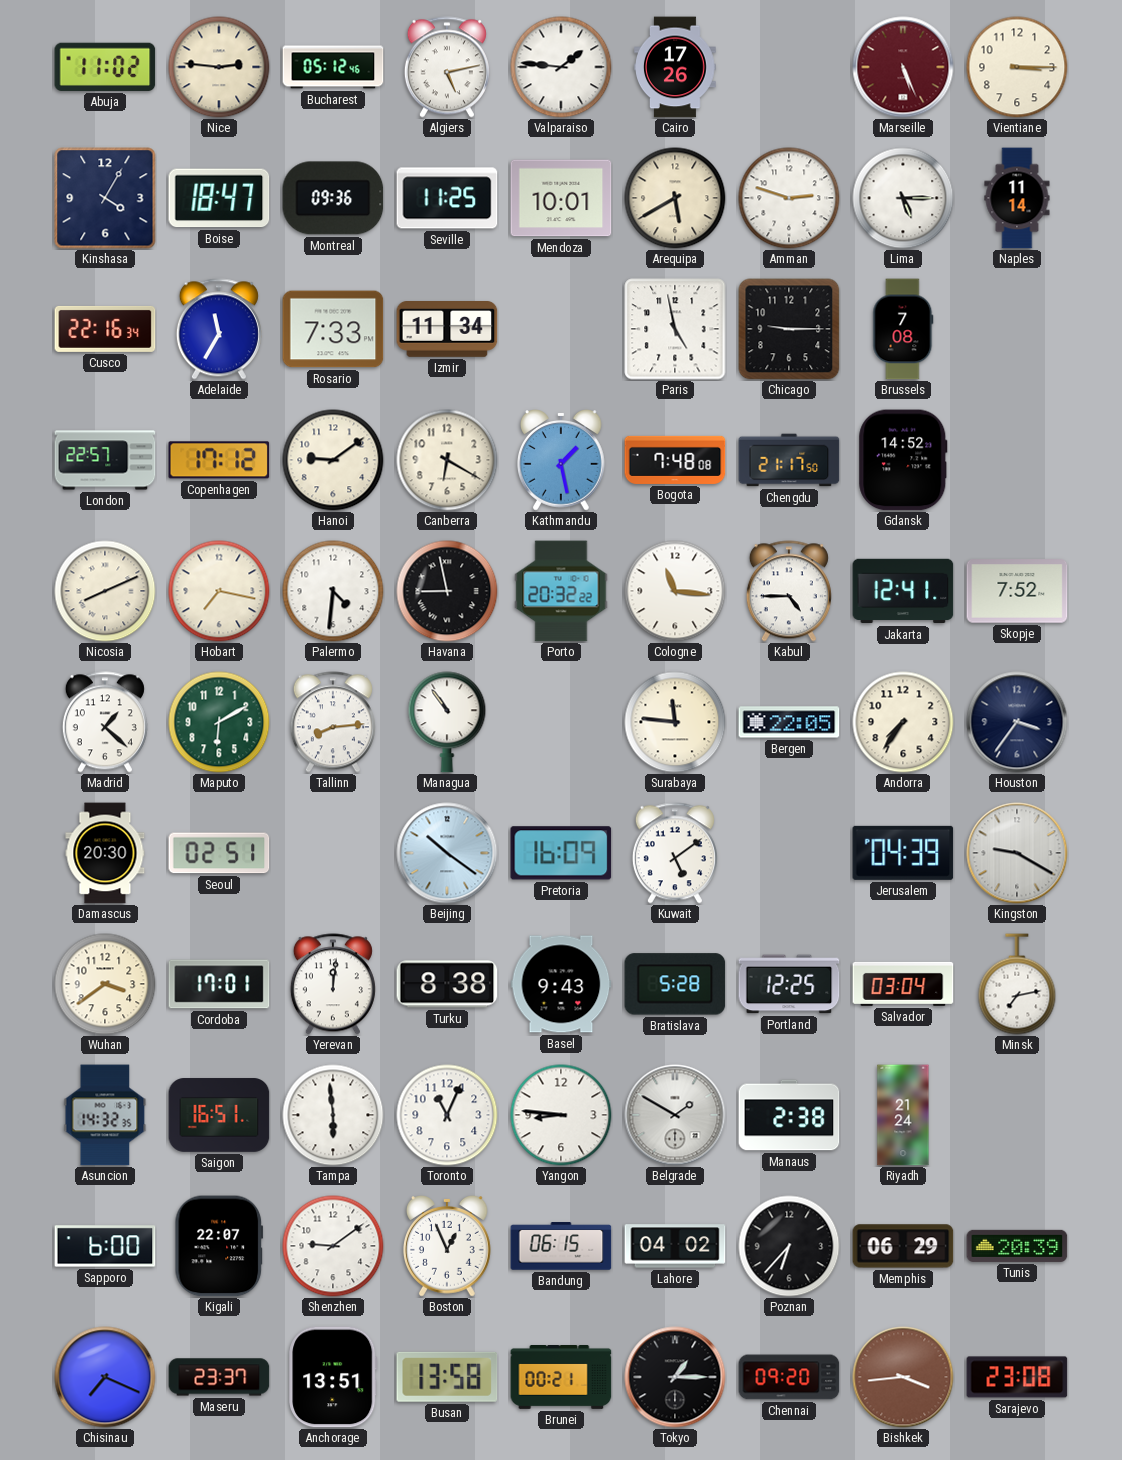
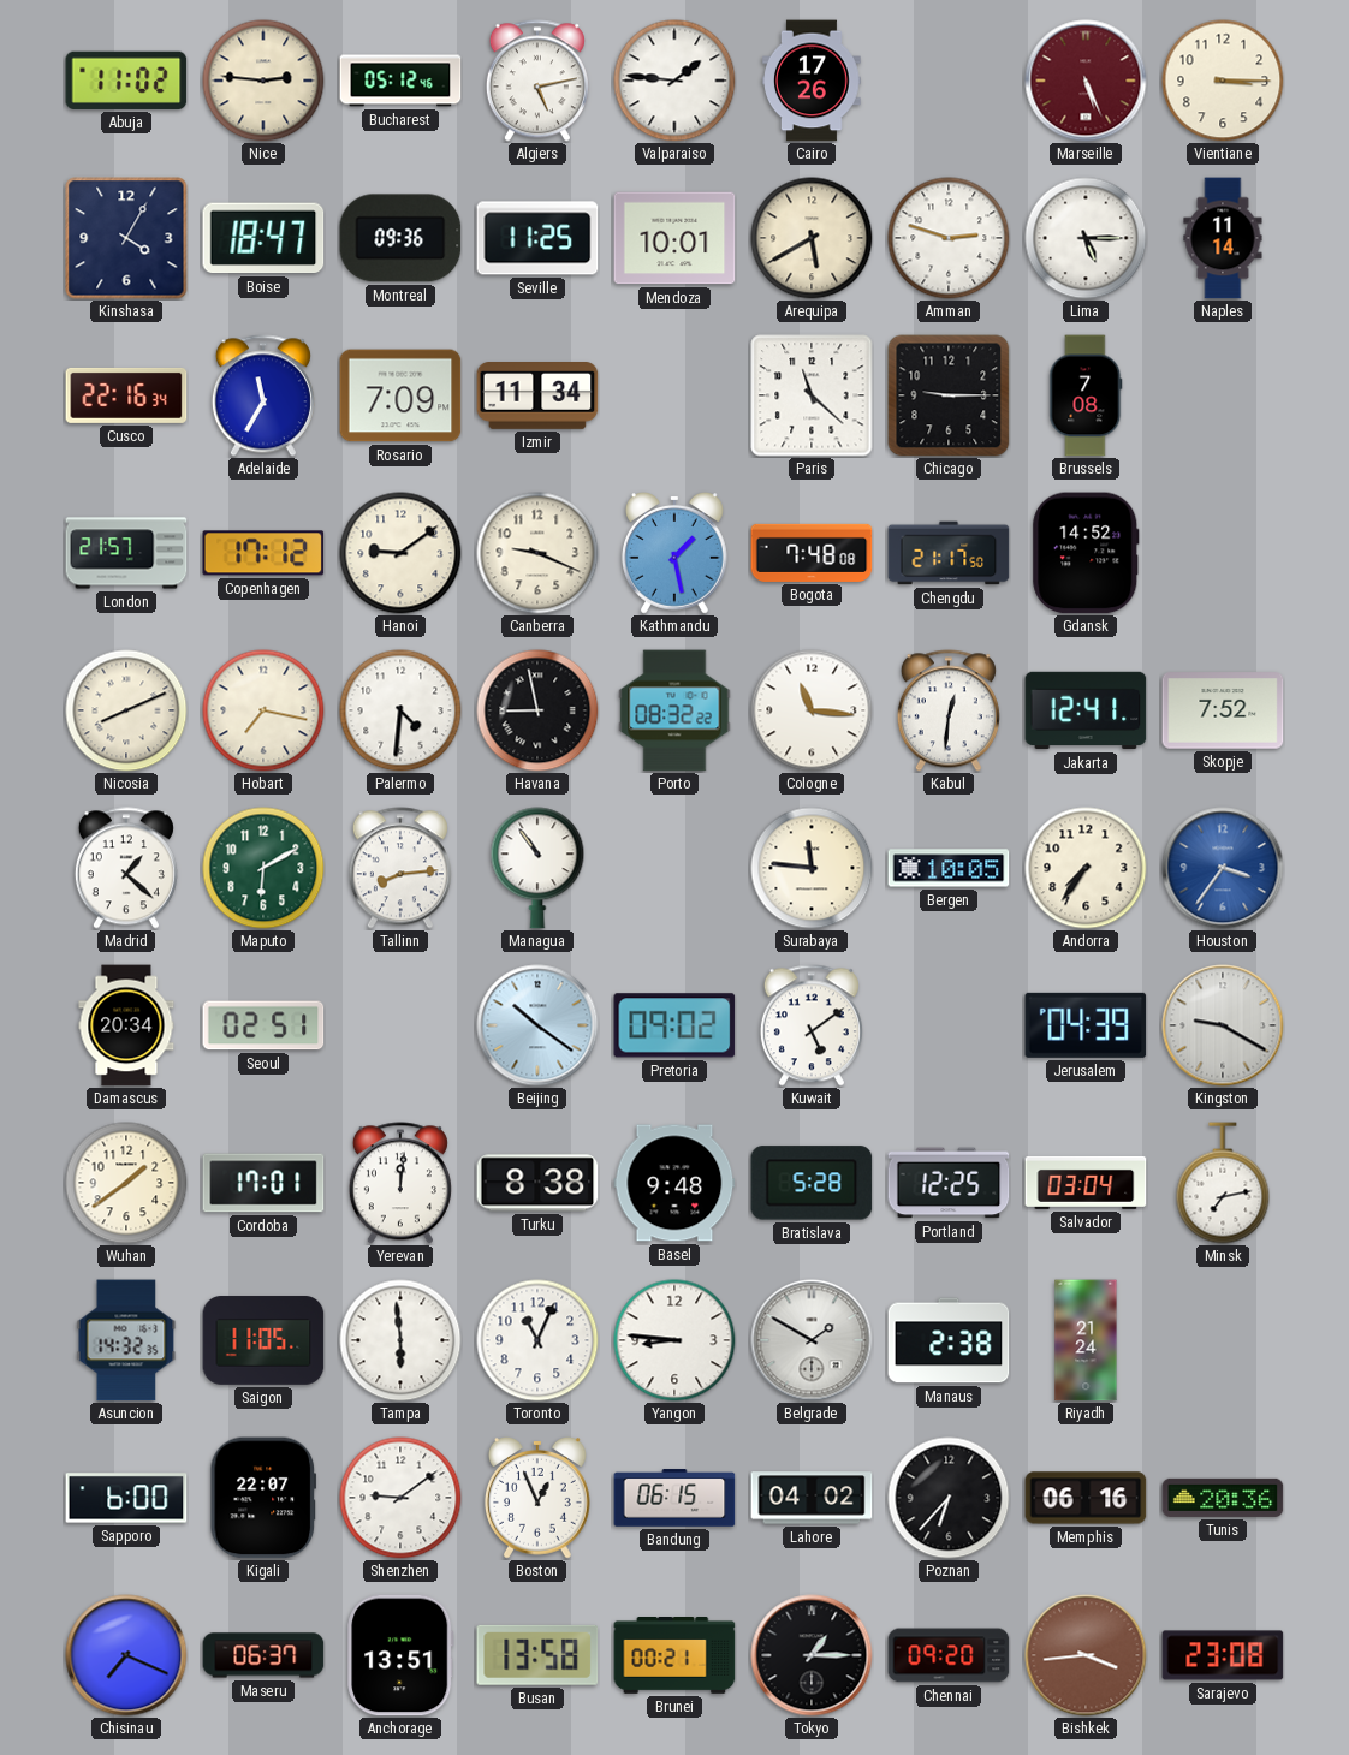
Rosario: 7:33 -> 7:09 (400, 395)
Paris: 4:58 -> 11:22 (812, 395)
London: 22:57 -> 21:57 (126, 553)
Canberra: 6:20 -> 9:19 (537, 553)
Porto: 20:32 -> 08:32 (674, 710)
Kabul: 4:45 -> 12:31 (949, 710)
Bergen: 22:05 -> 10:05 (949, 868)
Houston dial: navy -> blue (1223, 868)
Damascus: 20:30 -> 20:34 (126, 1025)
Pretoria: 16:09 -> 09:02 (674, 1025)
Wuhan: 3:39 -> 1:39 (126, 1183)
Basel: 9:43 -> 9:48 (674, 1183)
Saigon: 16:51 -> 11:05 (263, 1340)
Memphis: 06:29 -> 06:16 (1086, 1498)
Tunis: 20:39 -> 20:36 (1223, 1498)
Maseru: 23:37 -> 06:37 (263, 1655)
